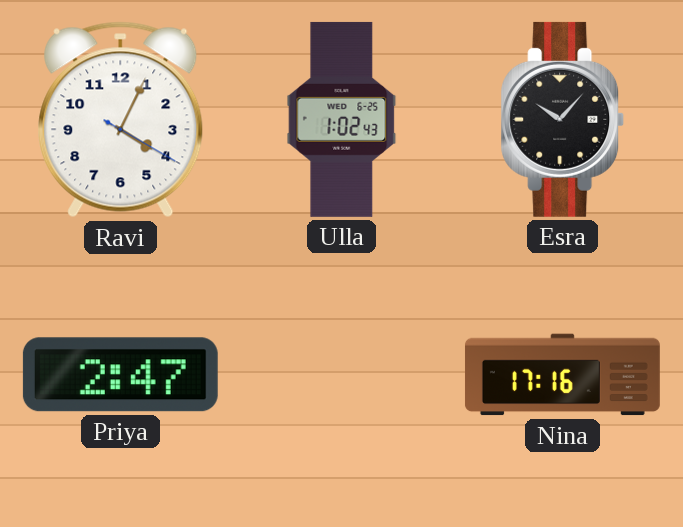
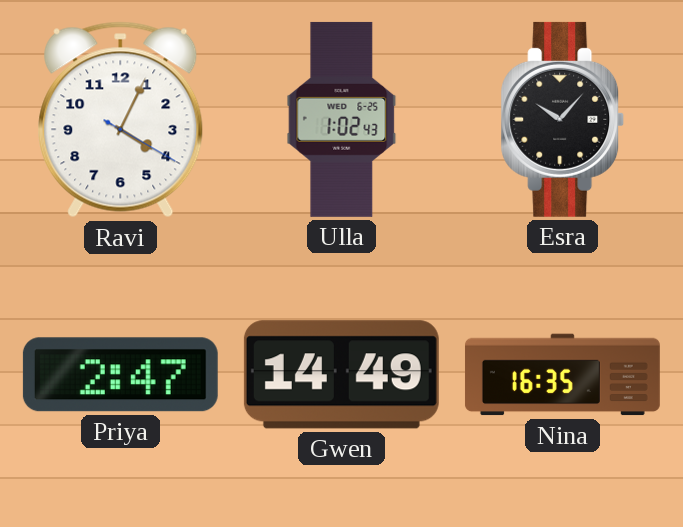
Gwen: none -> 14:49 (341, 375)
Nina: 17:16 -> 16:35 (562, 375)
